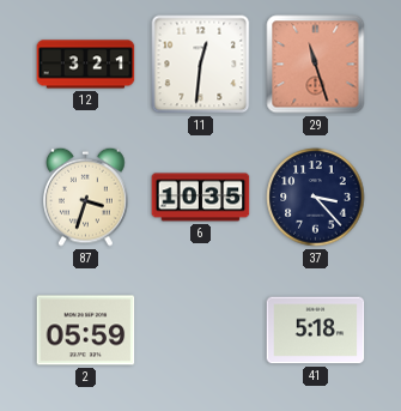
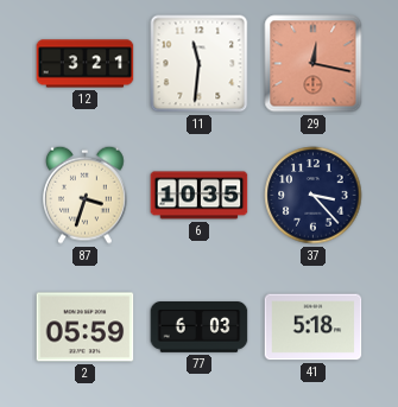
11: 12:31 -> 11:31 (200, 64)
29: 11:27 -> 12:17 (314, 64)
77: none -> 6:03 (200, 327)
